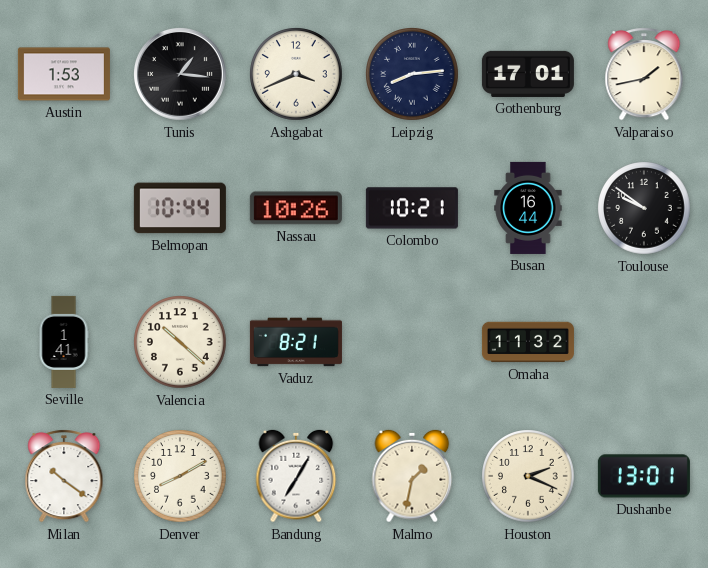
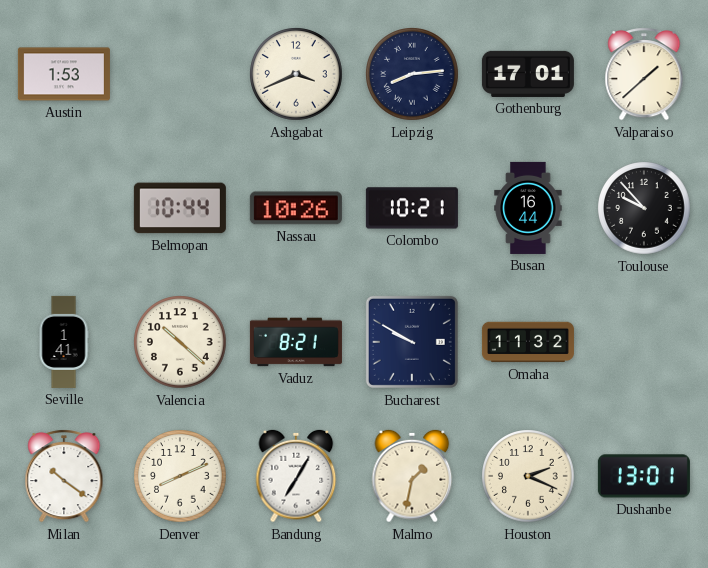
Tunis: 1:16 -> none (180, 74)
Valparaiso: 1:43 -> 1:38 (644, 75)
Toulouse: 9:51 -> 9:53 (644, 208)
Bucharest: none -> 9:50 (412, 342)
Denver: 8:10 -> 8:11 (180, 476)
